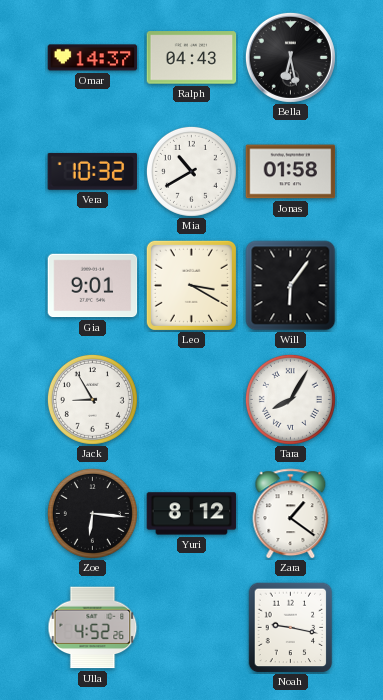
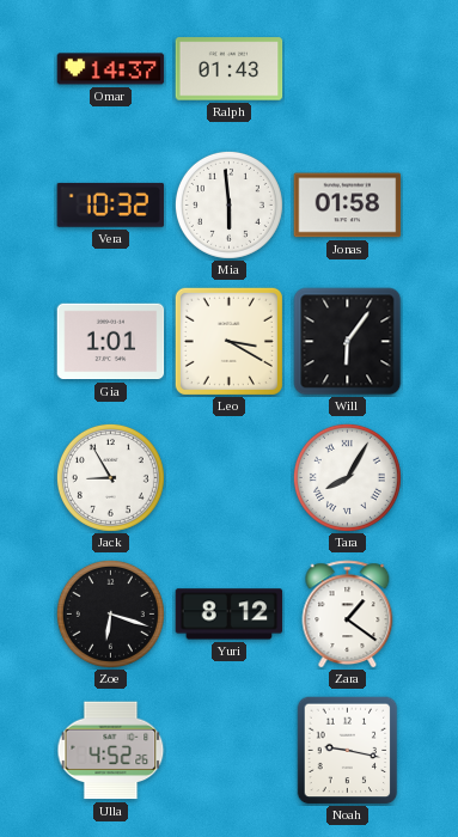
Ralph: 04:43 -> 01:43 (230, 69)
Bella: 6:28 -> none (290, 57)
Mia: 10:40 -> 5:59 (228, 204)
Gia: 9:01 -> 1:01 (111, 342)
Zoe: 6:16 -> 6:18 (110, 613)
